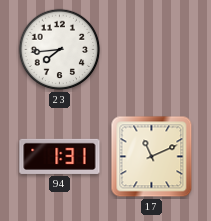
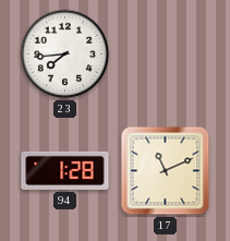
94: 1:31 -> 1:28 (65, 170)
